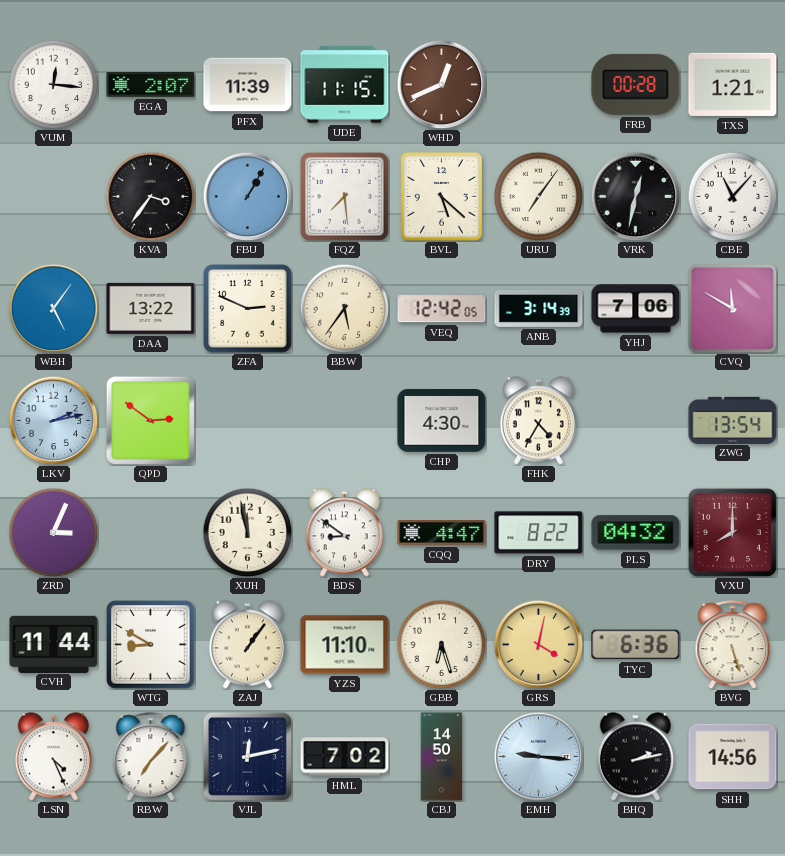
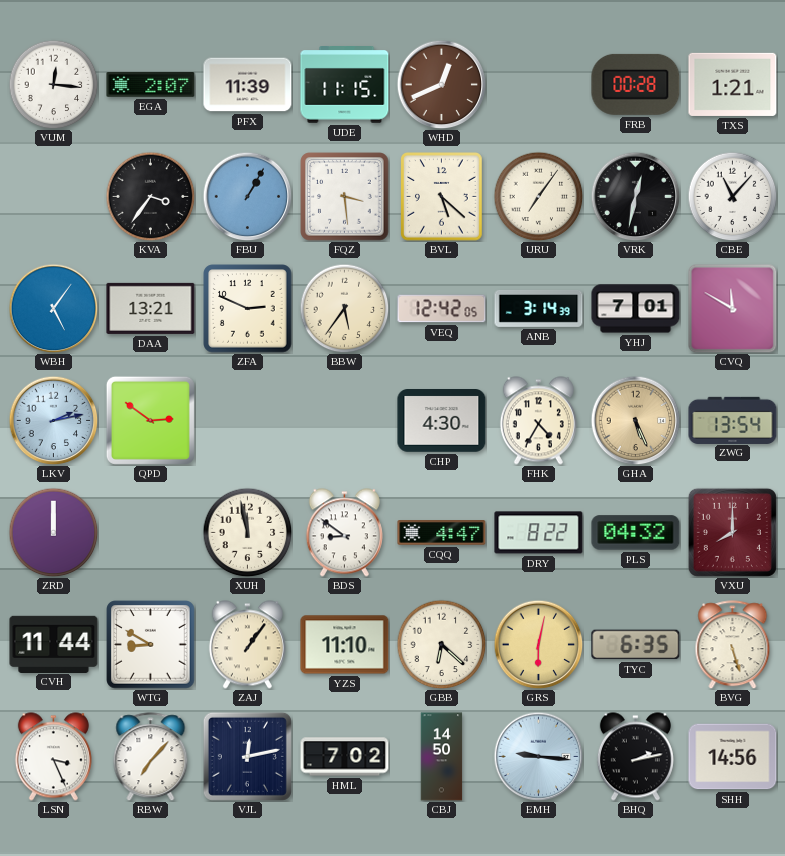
FQZ: 7:29 -> 3:29 (345, 197)
DAA: 13:22 -> 13:21 (151, 308)
YHJ: 7:06 -> 7:01 (636, 309)
GHA: none -> 5:26 (635, 420)
ZRD: 3:04 -> 12:00 (53, 532)
GBB: 6:27 -> 6:22 (441, 644)
GRS: 4:02 -> 6:02 (538, 644)
TYC: 6:36 -> 6:35 (636, 645)
LSN: 4:26 -> 3:26 (53, 757)
